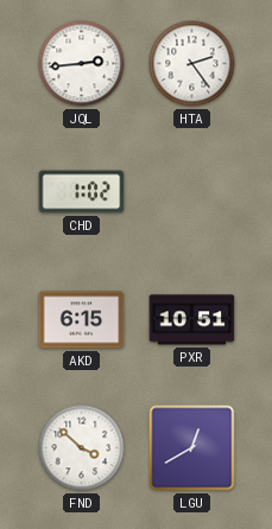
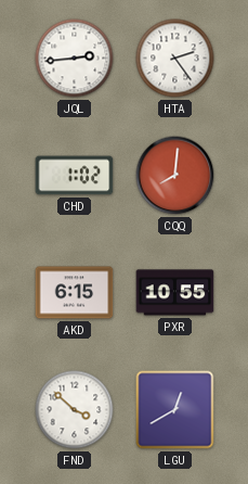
CQQ: none -> 8:01 (175, 176)
PXR: 10:51 -> 10:55 (175, 293)
